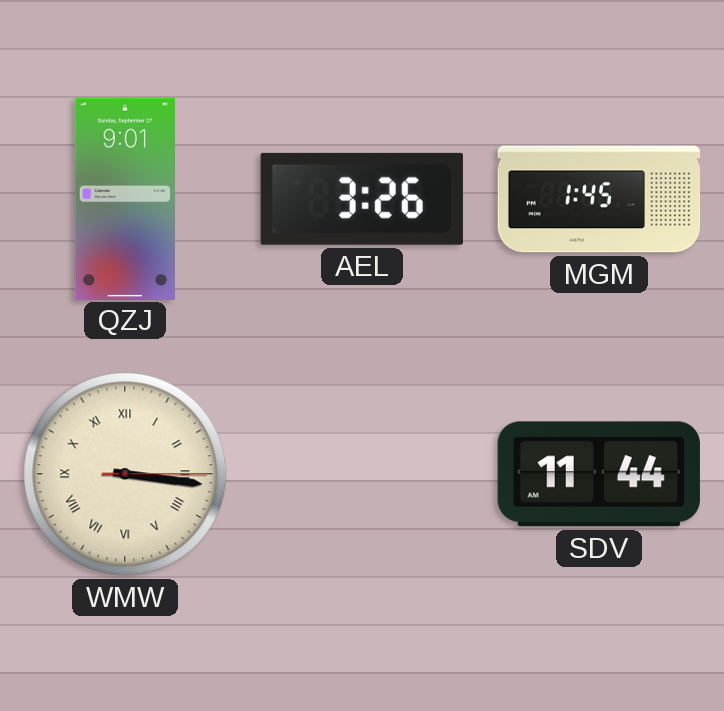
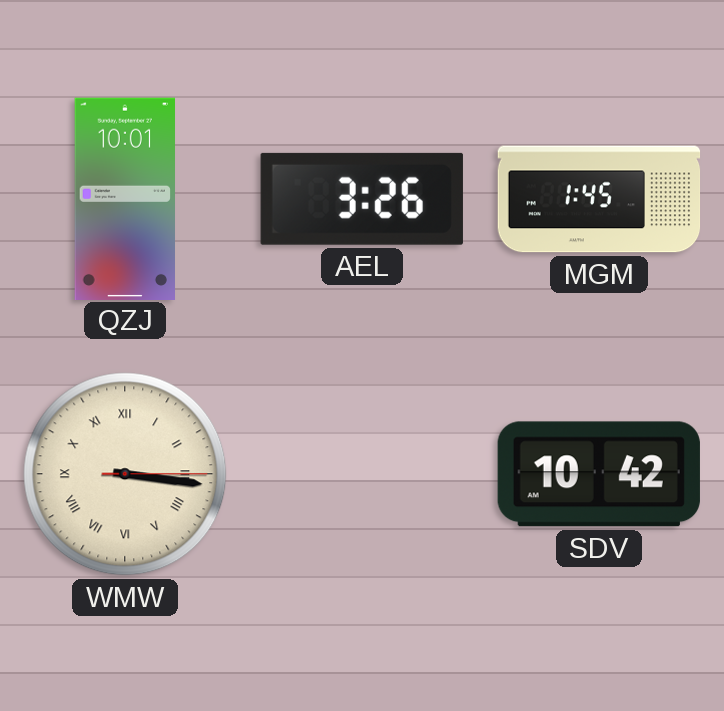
QZJ: 9:01 -> 10:01 (124, 198)
SDV: 11:44 -> 10:42 (599, 474)
